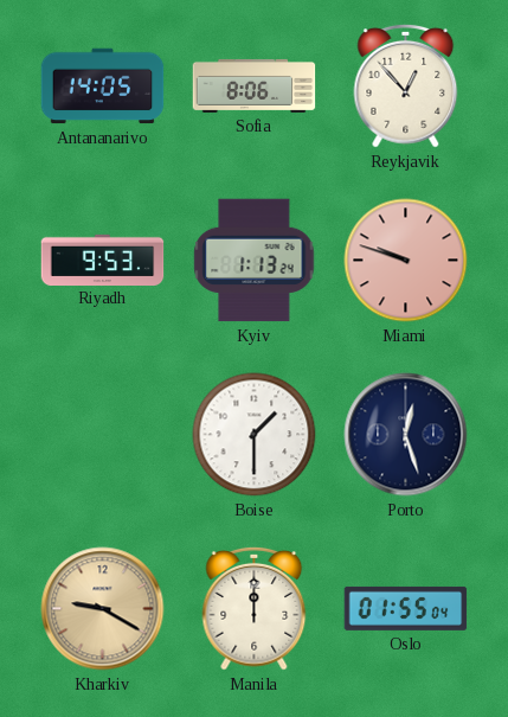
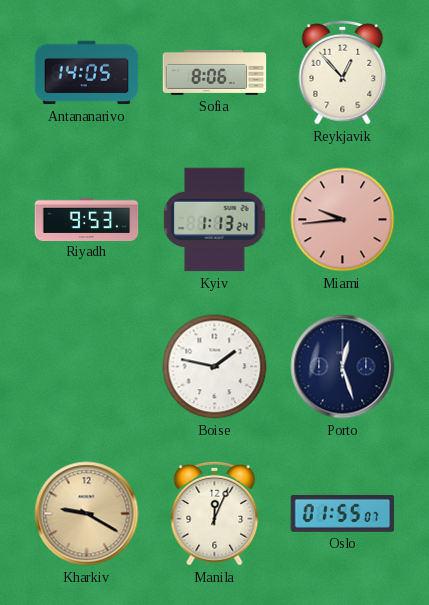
Miami: 9:48 -> 9:44 (343, 220)
Boise: 1:30 -> 1:47 (215, 367)
Manila: 12:00 -> 12:04 (215, 513)
Oslo: 01:55:04 -> 01:55:07 (343, 513)
